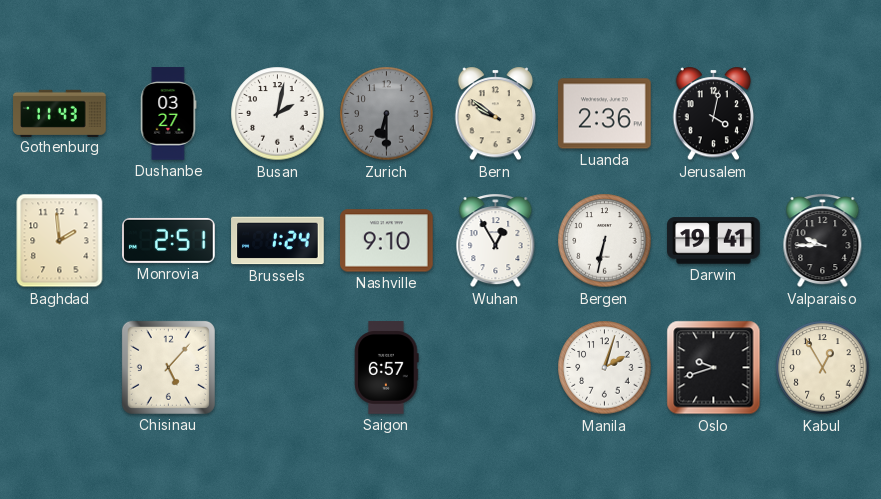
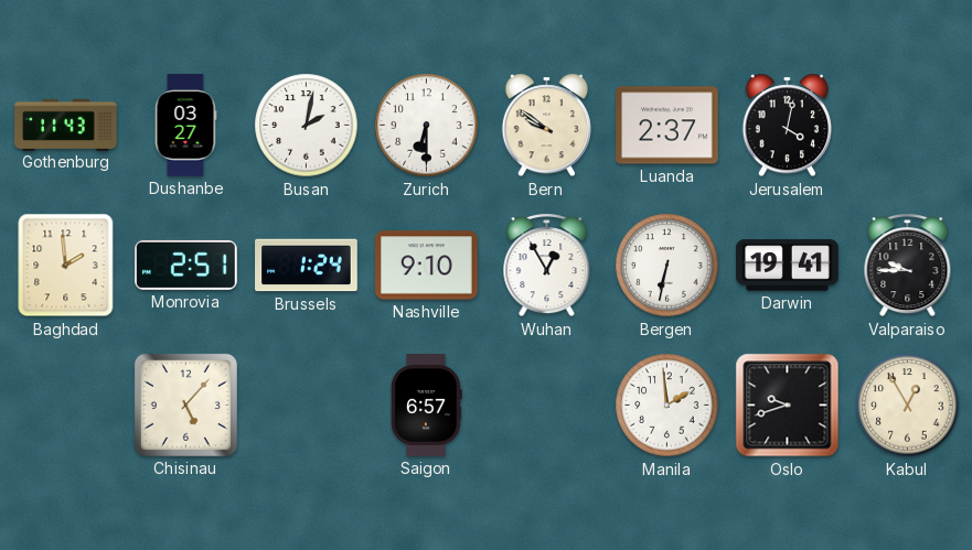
Zurich dial: grey -> white (427, 126)
Luanda: 2:36 -> 2:37 (667, 126)
Manila: 2:03 -> 1:59 (667, 406)
